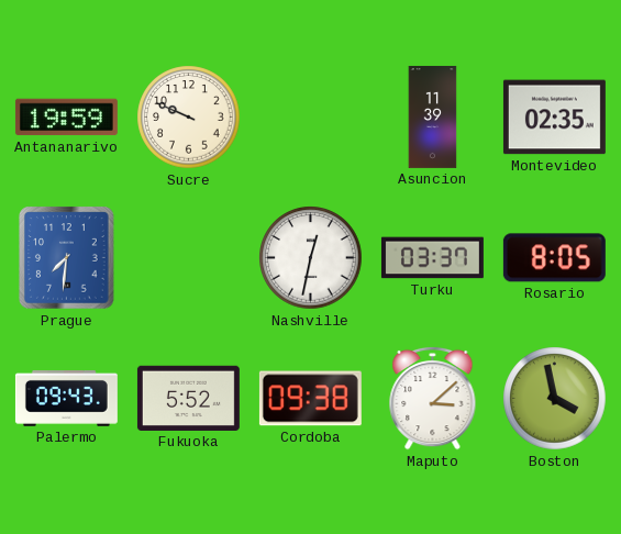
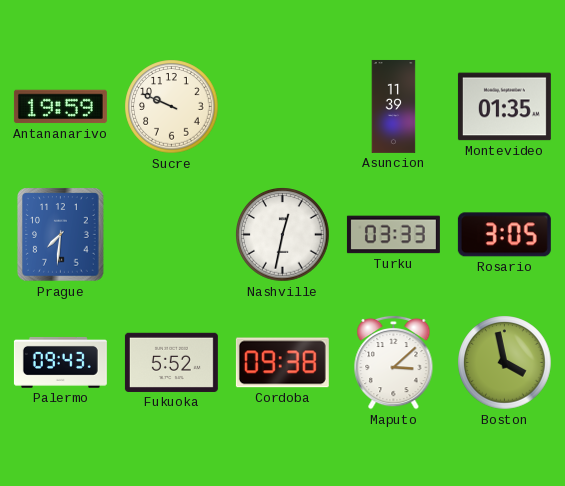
Montevideo: 02:35 -> 01:35 (504, 107)
Turku: 03:37 -> 03:33 (393, 235)
Rosario: 8:05 -> 3:05 (504, 235)
